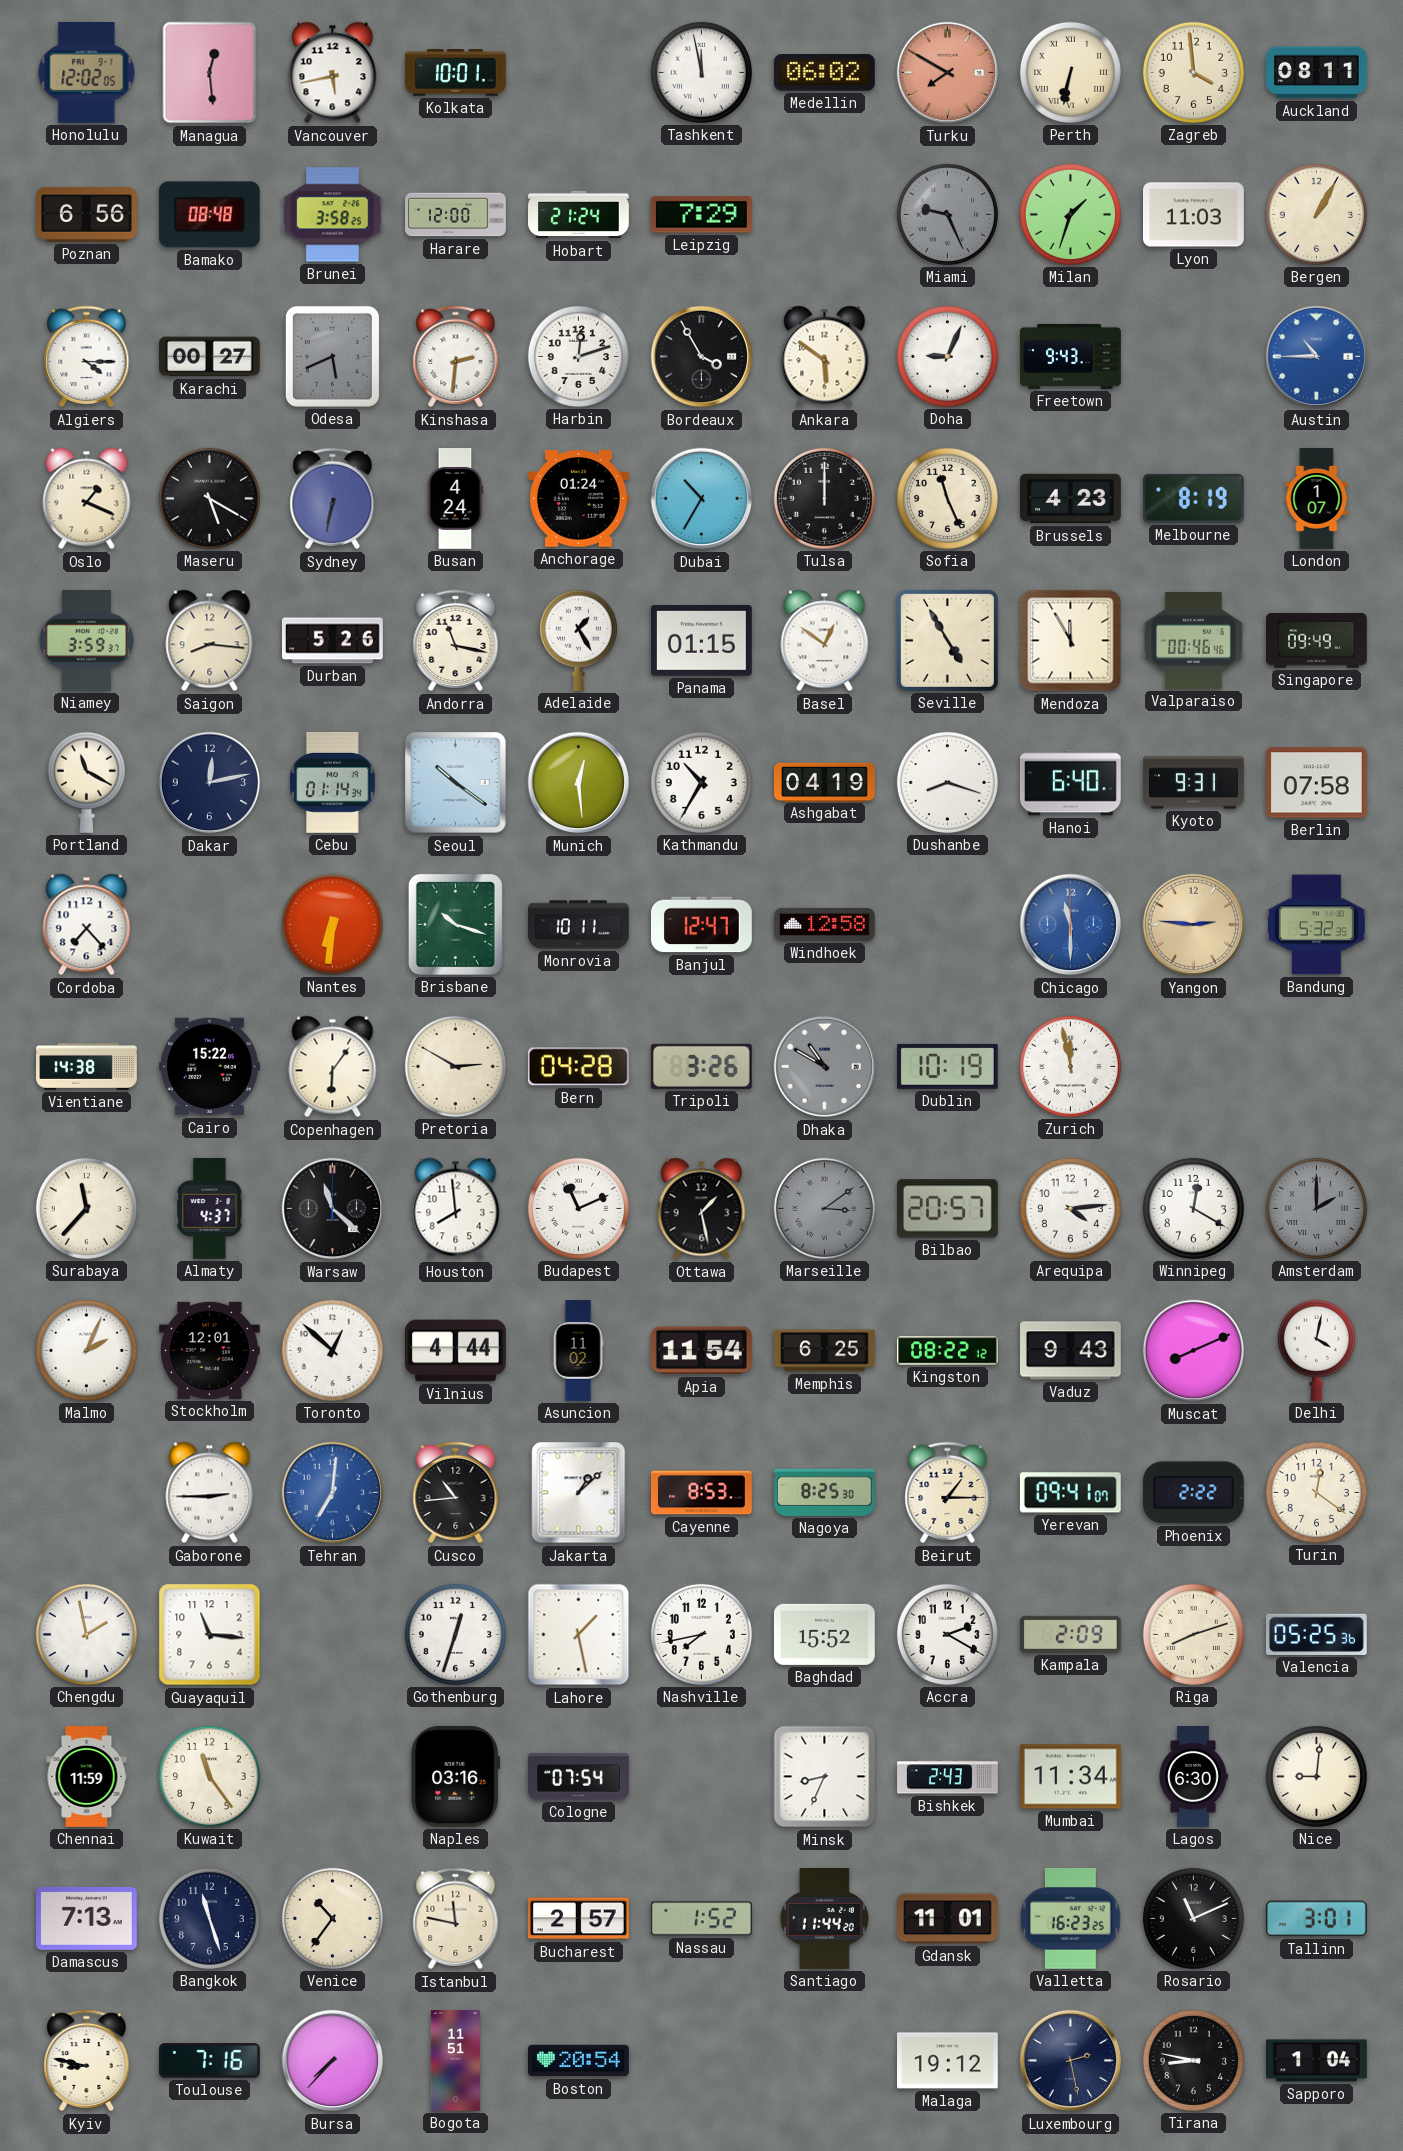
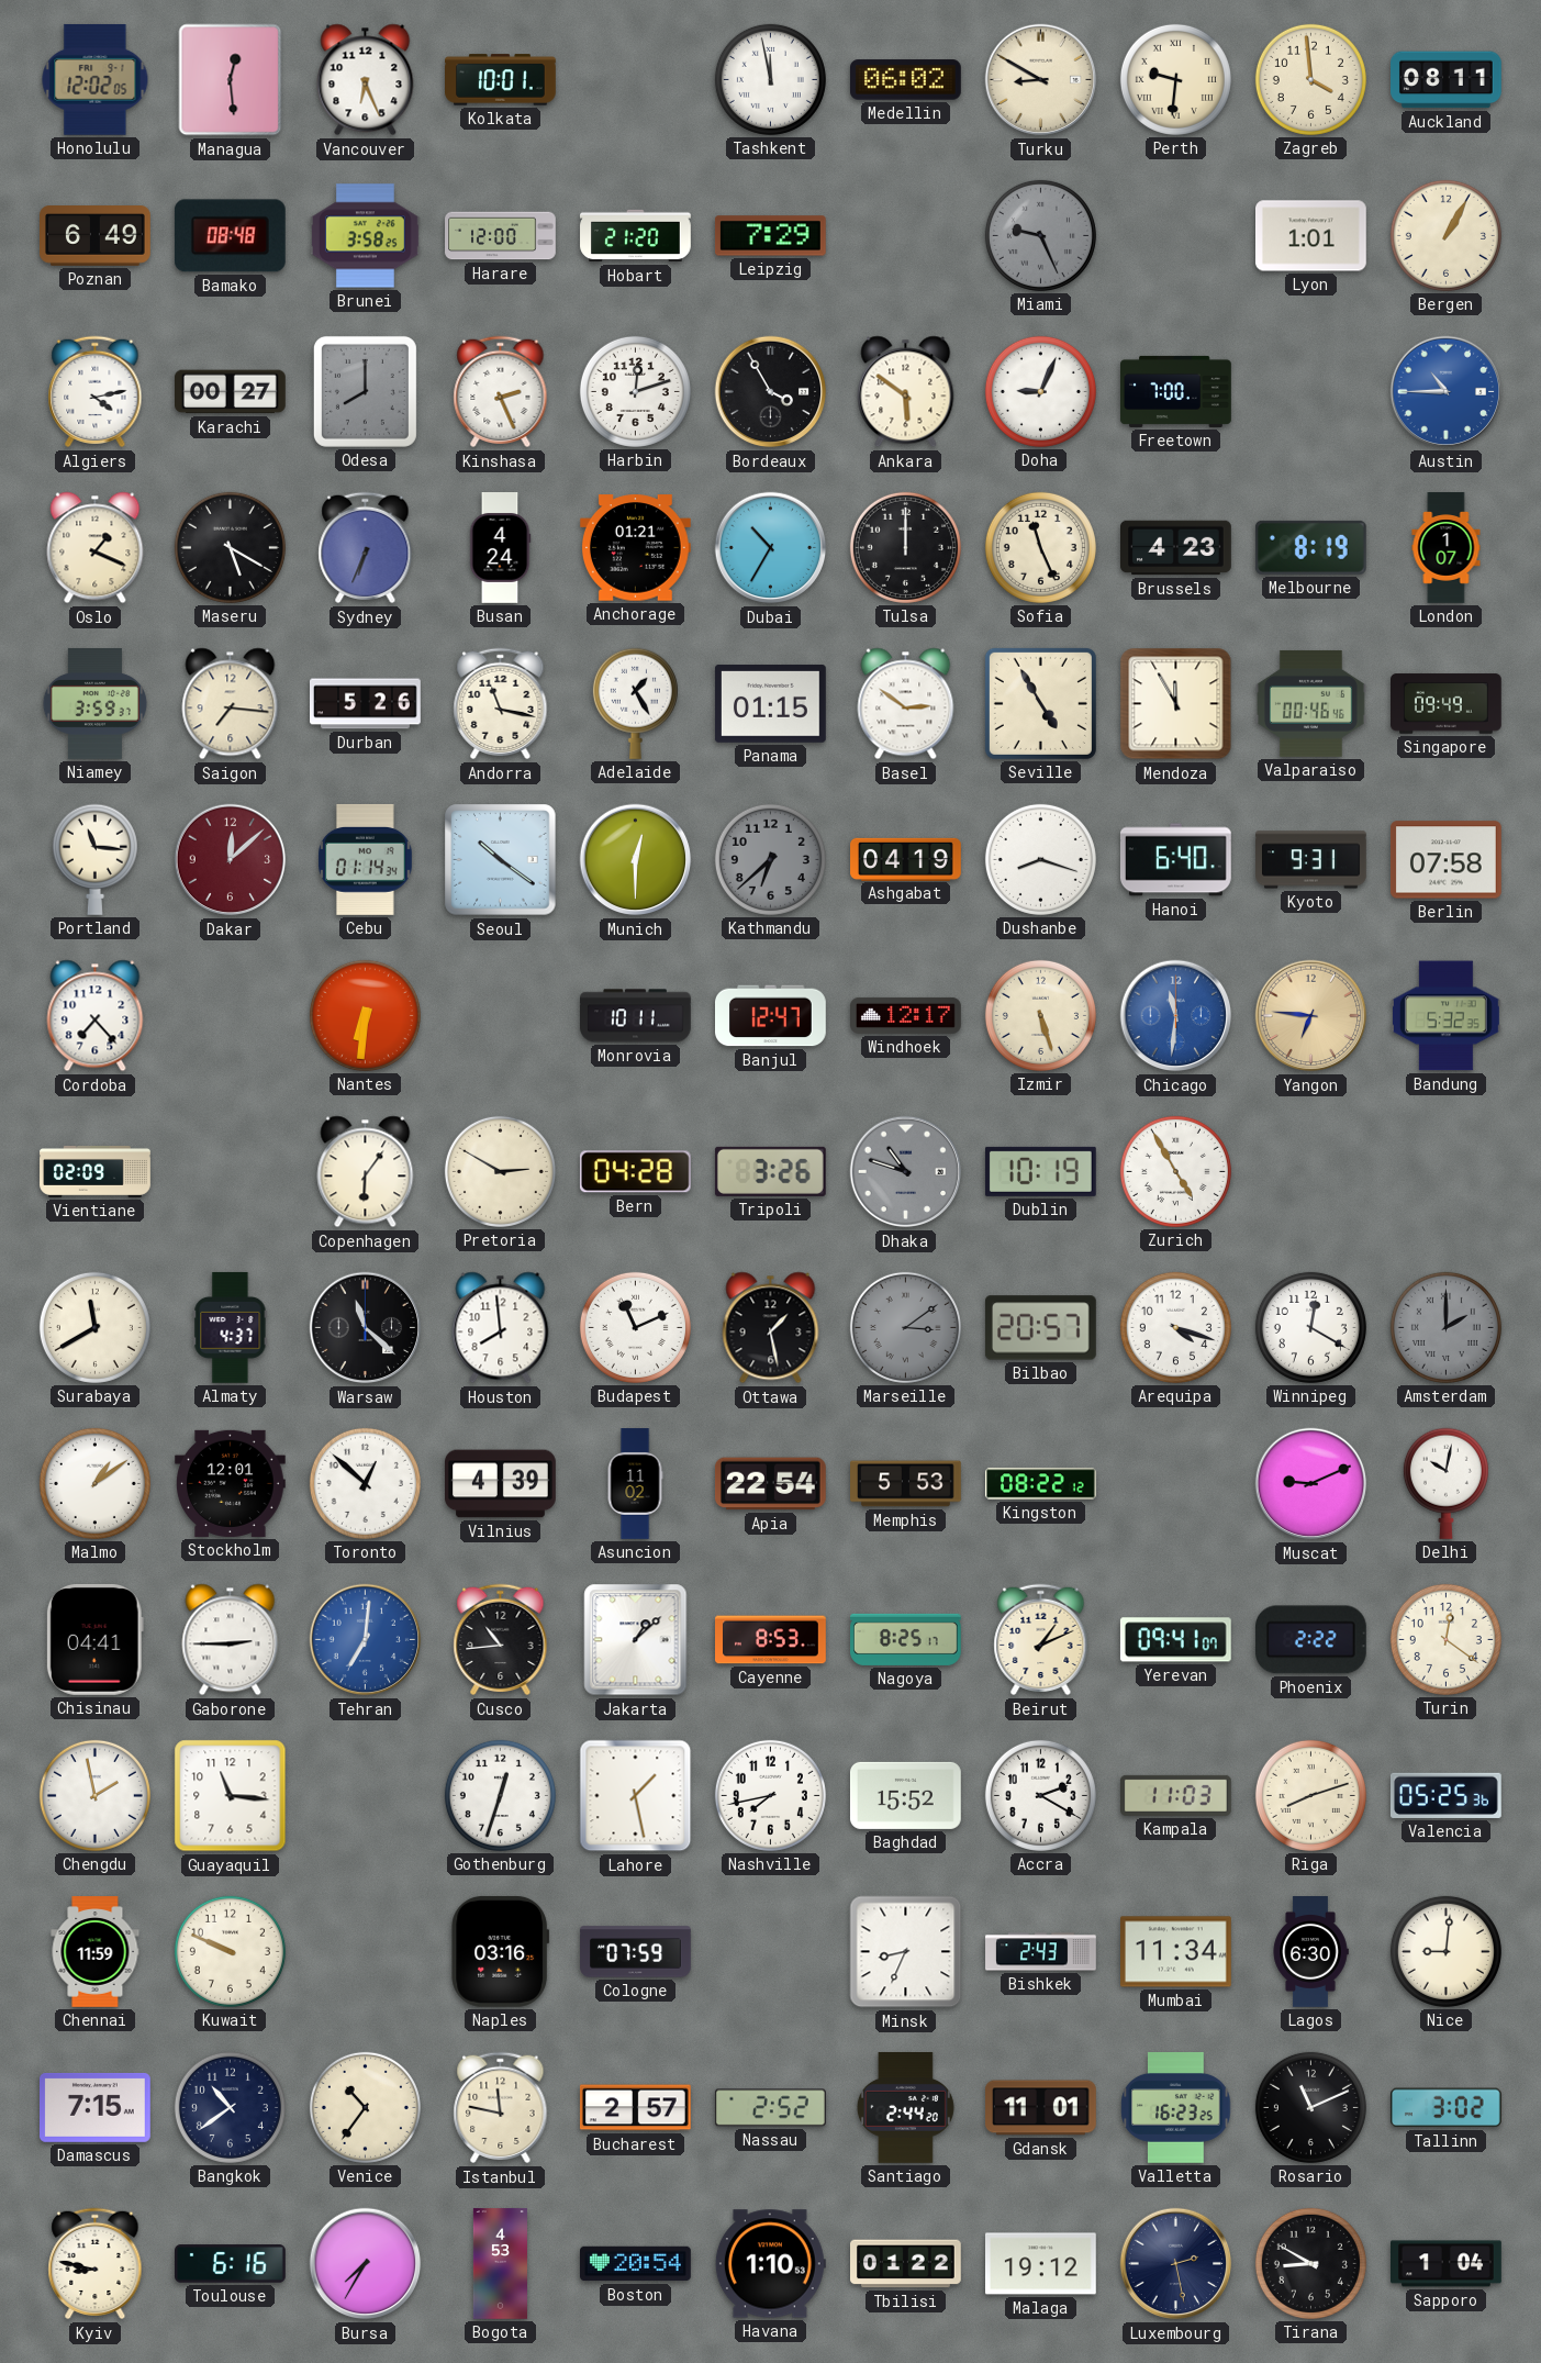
Vancouver: 5:43 -> 6:26 (366, 80)
Turku: 7:50 -> 8:50 (1041, 80)
Turku dial: salmon -> cream (1041, 80)
Perth: 6:32 -> 9:31 (1175, 79)
Poznan: 6:56 -> 6:49 (96, 236)
Hobart: 21:24 -> 21:20 (636, 236)
Milan: 1:33 -> none (1070, 214)
Lyon: 11:03 -> 1:01 (1311, 236)
Algiers: 4:15 -> 4:13 (96, 392)
Odesa: 5:41 -> 8:00 (365, 391)
Kinshasa: 2:31 -> 2:26 (501, 392)
Freetown: 9:43 -> 7:00 (1176, 391)
Sydney: 6:32 -> 6:34 (366, 548)
Anchorage: 01:24 -> 01:21 (635, 548)
Saigon: 8:16 -> 7:16 (231, 704)
Basel: 12:51 -> 2:51 (906, 704)
Portland: 11:20 -> 11:16 (94, 859)
Dakar: 12:13 -> 12:08 (231, 860)
Dakar dial: navy -> burgundy (231, 860)
Munich: 12:29 -> 12:30 (636, 860)
Kathmandu: 10:35 -> 6:38 (770, 859)
Kathmandu dial: white -> grey (770, 859)
Brisbane: 10:18 -> none (455, 924)
Windhoek: 12:58 -> 12:17 (906, 1015)
Izmir: none -> 5:27 (1040, 1015)
Chicago: 11:30 -> 11:31 (1176, 1016)
Yangon: 2:46 -> 6:46 (1311, 1016)
Vientiane: 14:38 -> 02:09 (96, 1171)
Cairo: 15:22 -> none (210, 1067)
Dhaka: 10:50 -> 10:48 (906, 1172)
Zurich: 11:58 -> 4:55 (1175, 1171)
Surabaya: 11:37 -> 11:40 (94, 1327)
Arequipa: 4:14 -> 4:18 (1175, 1327)
Malmo: 2:04 -> 1:09 (94, 1483)
Vilnius: 4:44 -> 4:39 (501, 1484)
Apia: 11:54 -> 22:54 (770, 1484)
Memphis: 6:25 -> 5:53 (906, 1484)
Vaduz: 9:43 -> none (1071, 1351)
Muscat: 8:11 -> 9:11 (1311, 1484)
Delhi: 4:02 -> 10:02 (1445, 1483)
Chisinau: none -> 04:41 (94, 1639)
Nagoya: 8:25:30 -> 8:25:17 (906, 1639)
Beirut: 1:15 -> 1:11 (1041, 1640)
Kampala: 2:09 -> 11:03 (1176, 1795)
Kuwait: 11:24 -> 9:49 (230, 1951)
Cologne: 07:54 -> 07:59 (636, 1952)
Damascus: 7:13 -> 7:15 (96, 2107)
Bangkok: 11:27 -> 10:39 (230, 2107)
Nassau: 1:52 -> 2:52 (770, 2108)
Santiago: 11:44 -> 2:44 (905, 2108)
Tallinn: 3:01 -> 3:02 (1445, 2108)
Toulouse: 7:16 -> 6:16 (231, 2264)
Bursa: 7:37 -> 7:35 (366, 2264)
Bogota: 11:51 -> 4:53 (500, 2264)
Havana: none -> 1:10 (770, 2264)
Tbilisi: none -> 01:22 (906, 2264)
Tirana: 8:47 -> 8:50 (1310, 2263)
